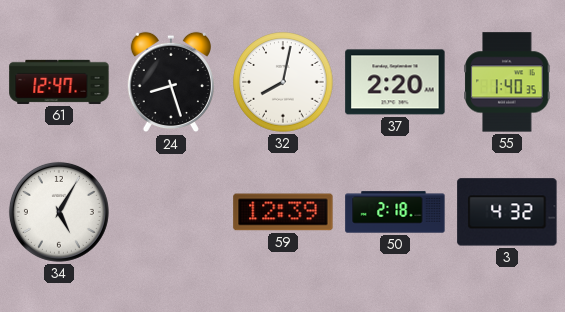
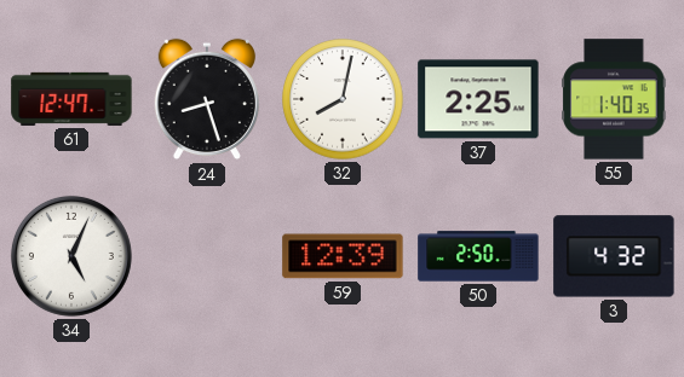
37: 2:20 -> 2:25 (478, 99)
34: 5:05 -> 5:04 (71, 256)
50: 2:18 -> 2:50 (478, 256)
